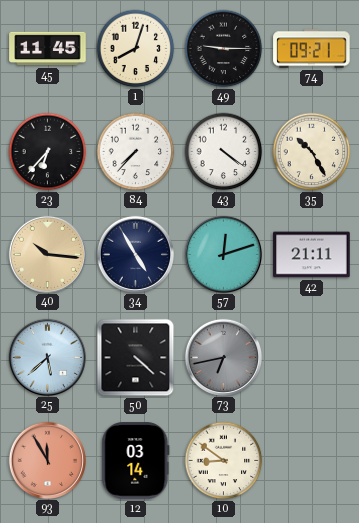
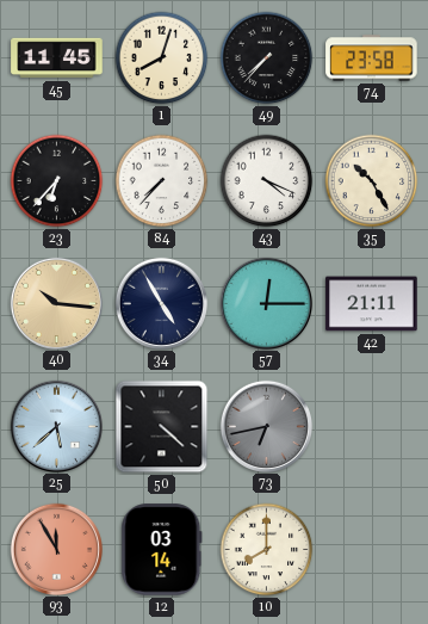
49: 9:15 -> 7:37 (267, 58)
74: 09:21 -> 23:58 (372, 58)
43: 4:21 -> 4:19 (267, 181)
57: 12:12 -> 12:15 (266, 303)
10: 8:51 -> 8:00 (267, 550)
